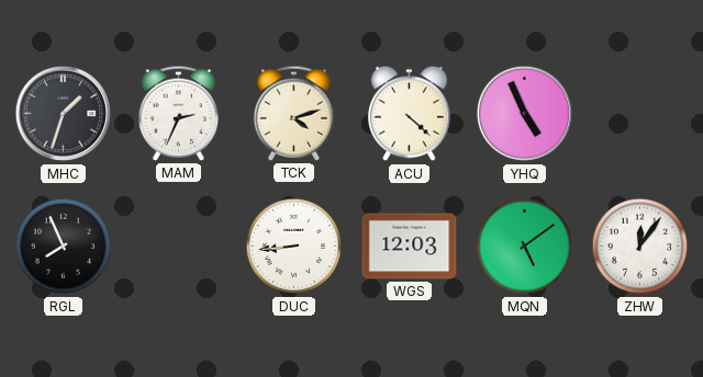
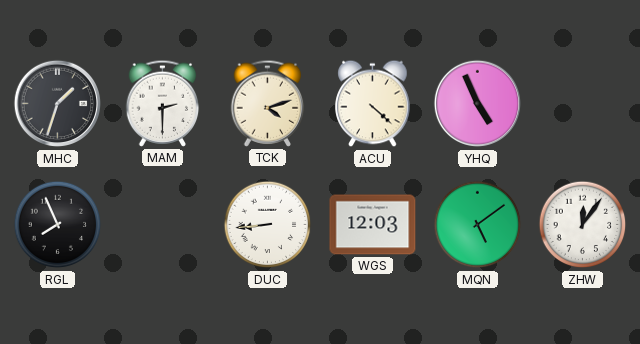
MAM: 2:34 -> 2:30 (163, 103)
